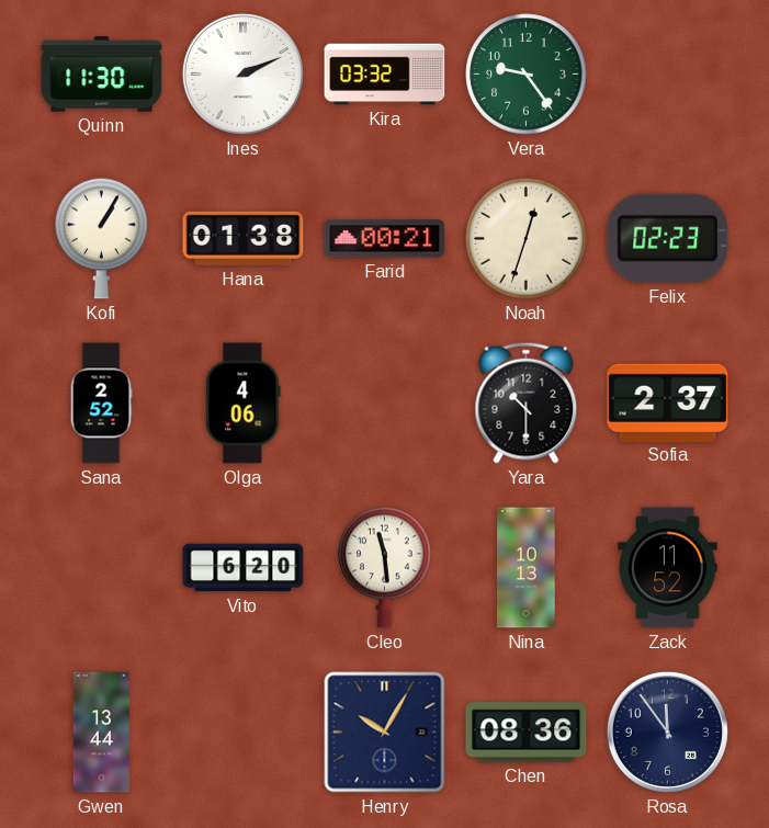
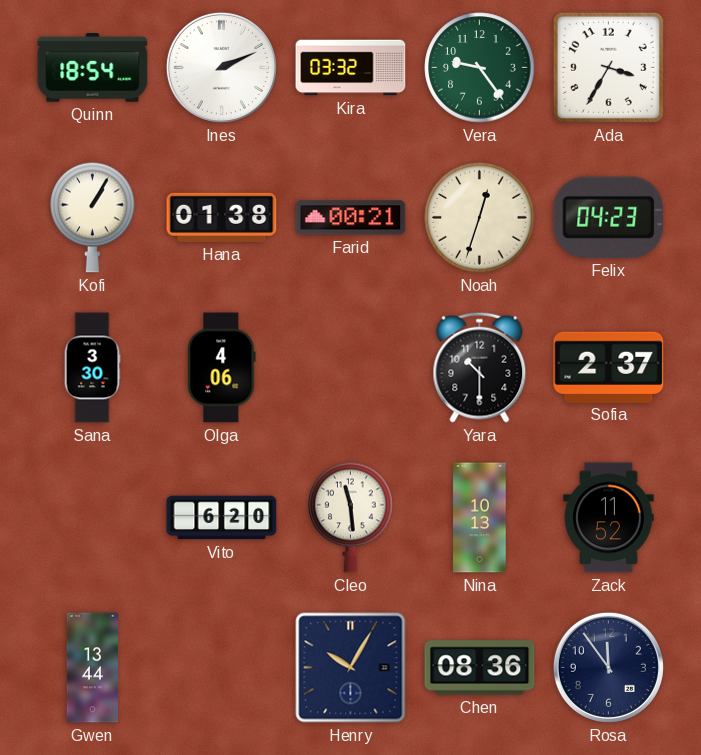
Quinn: 11:30 -> 18:54 (93, 68)
Ada: none -> 3:35 (608, 67)
Felix: 02:23 -> 04:23 (609, 217)
Sana: 2:52 -> 3:30 (92, 368)
